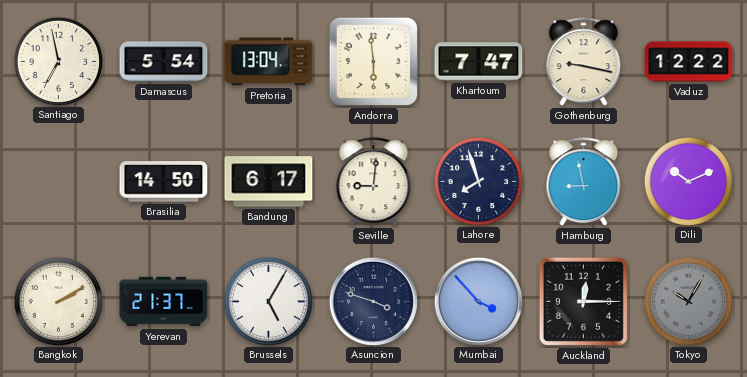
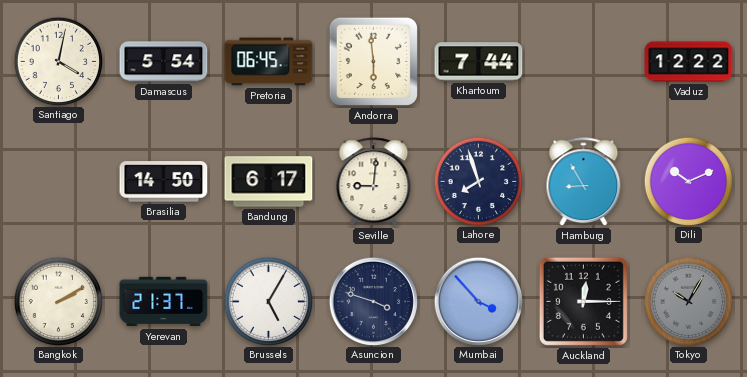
Santiago: 6:58 -> 4:02 (58, 61)
Pretoria: 13:04 -> 06:45 (269, 62)
Khartoum: 7:47 -> 7:44 (479, 62)
Gothenburg: 9:17 -> none (584, 62)
Hamburg: 8:58 -> 8:55 (584, 182)
